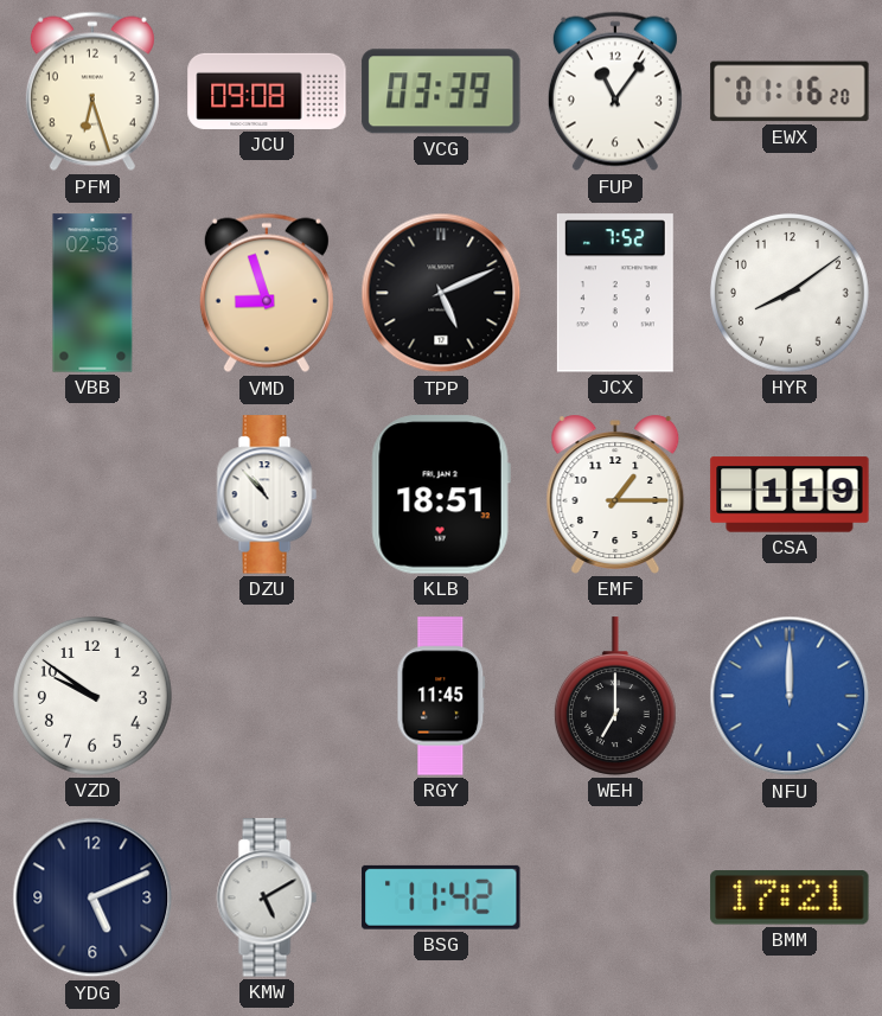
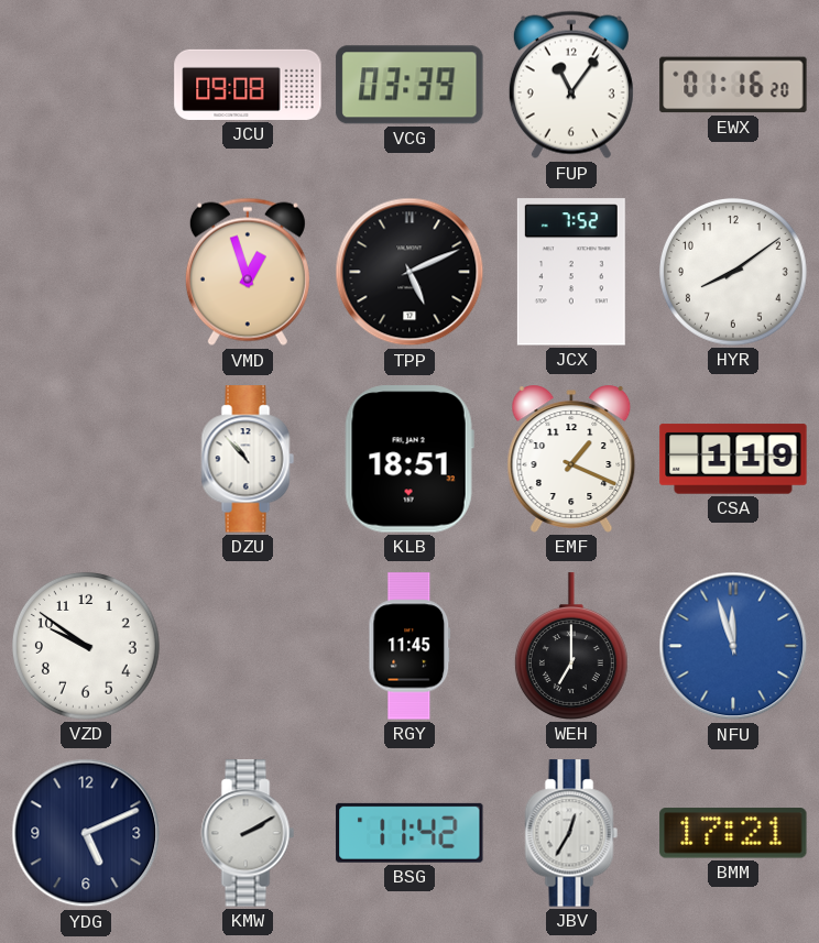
PFM: 6:27 -> none (92, 91)
VBB: 02:58 -> none (92, 293)
VMD: 8:57 -> 12:57 (248, 272)
EMF: 1:15 -> 1:19 (571, 459)
NFU: 12:00 -> 11:57 (733, 646)
KMW: 5:10 -> 2:10 (248, 833)
JBV: none -> 12:35 (571, 833)
